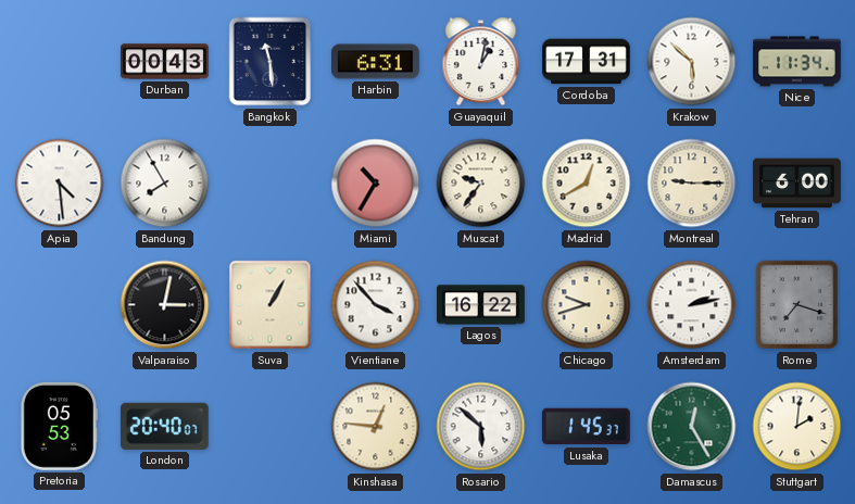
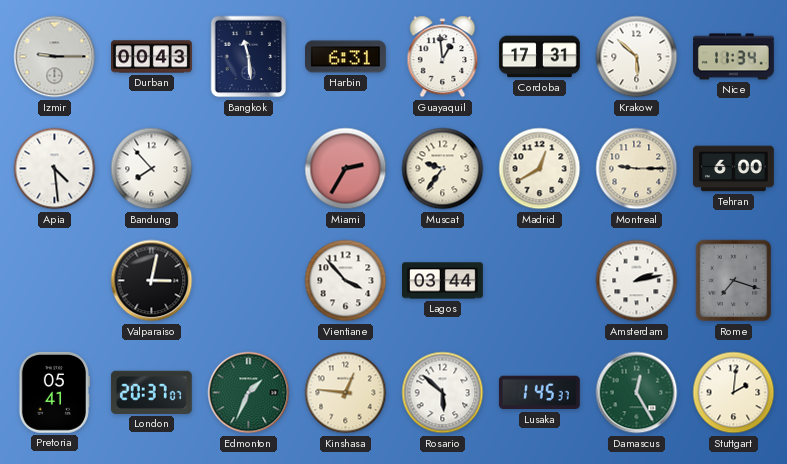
Izmir: none -> 9:15 (55, 57)
Guayaquil: 1:02 -> 12:59 (443, 57)
Bandung: 7:55 -> 7:53 (152, 169)
Miami: 10:35 -> 2:35 (346, 169)
Suva: 1:05 -> none (271, 305)
Lagos: 16:22 -> 03:44 (443, 281)
Chicago: 9:42 -> none (587, 305)
Pretoria: 05:53 -> 05:41 (54, 392)
London: 20:40 -> 20:37 (151, 392)
Edmonton: none -> 1:34 (249, 393)
